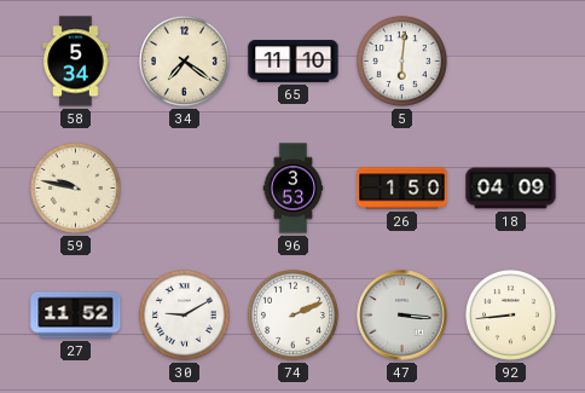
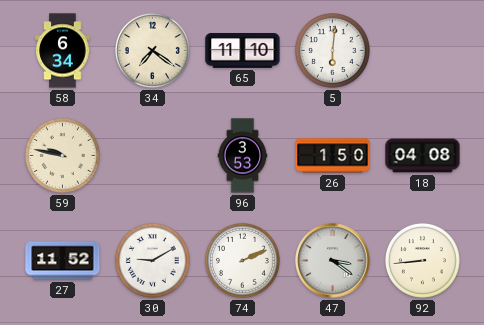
58: 5:34 -> 6:34 (63, 51)
18: 04:09 -> 04:08 (423, 156)
47: 3:16 -> 3:21 (333, 261)
